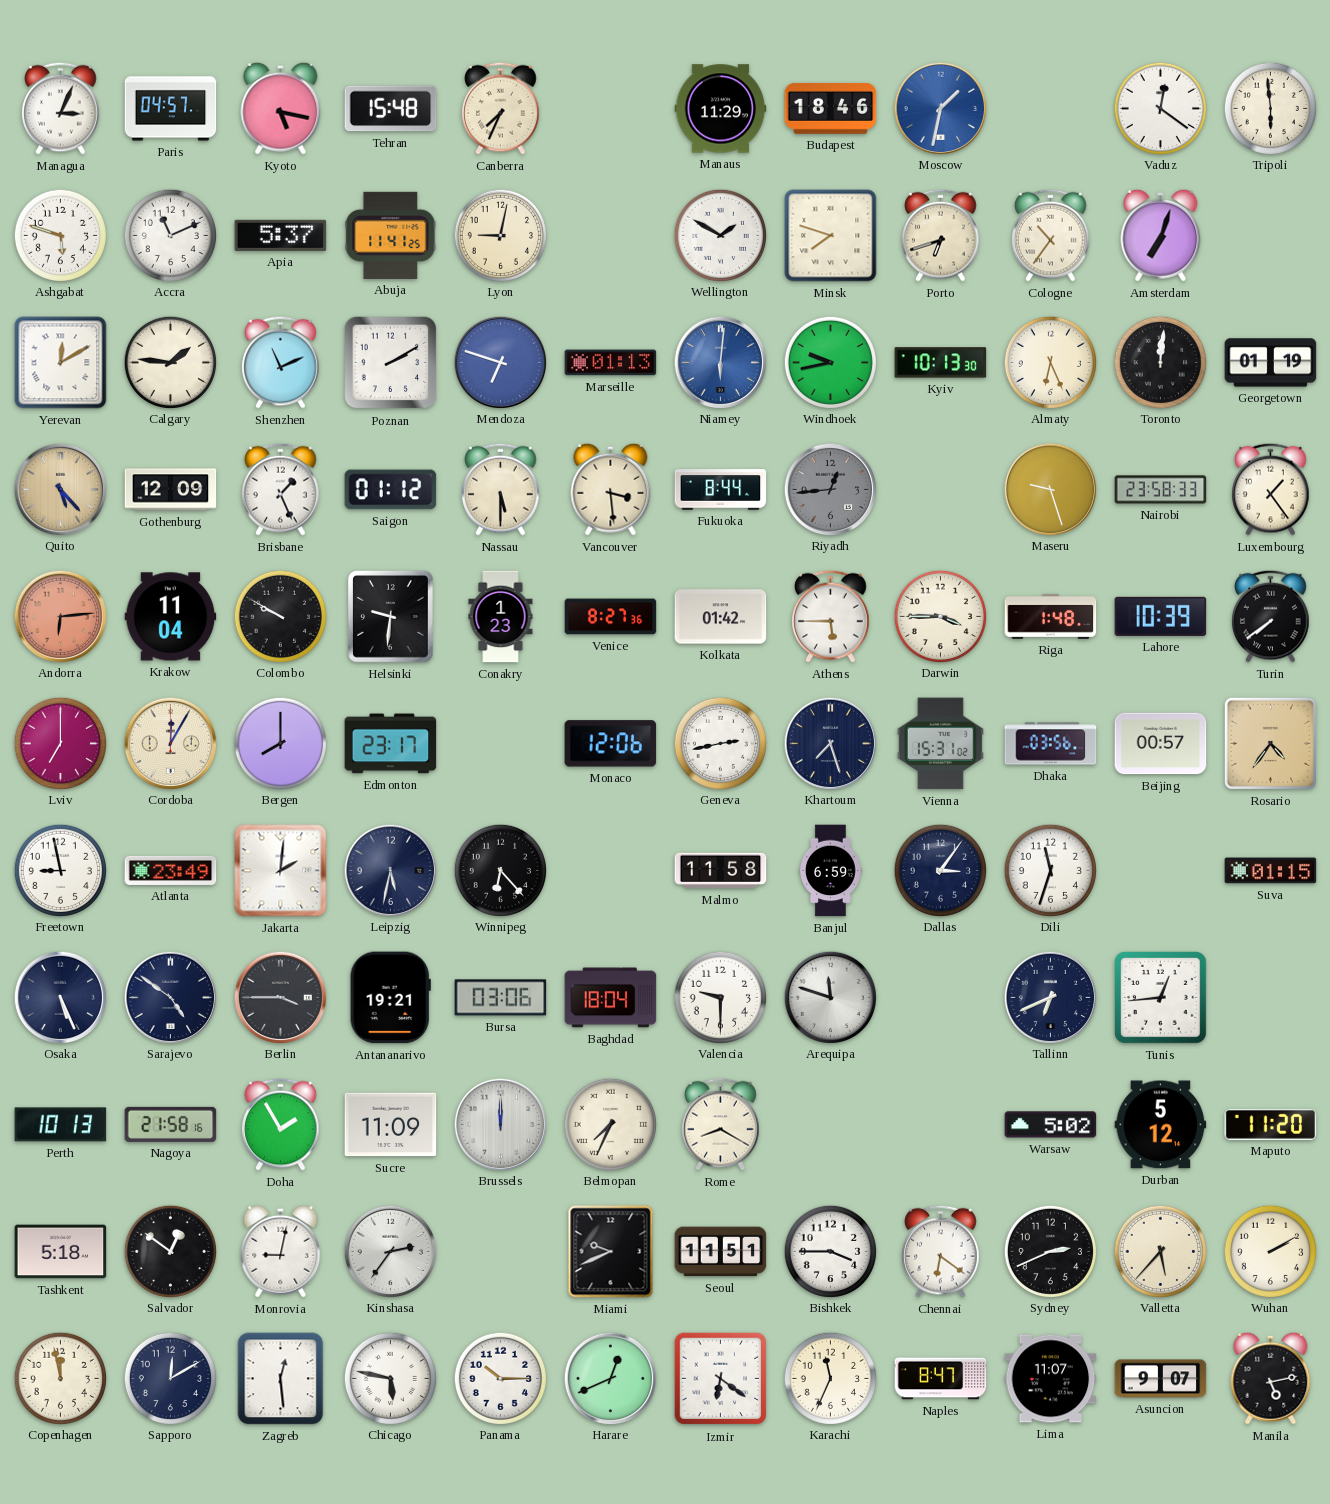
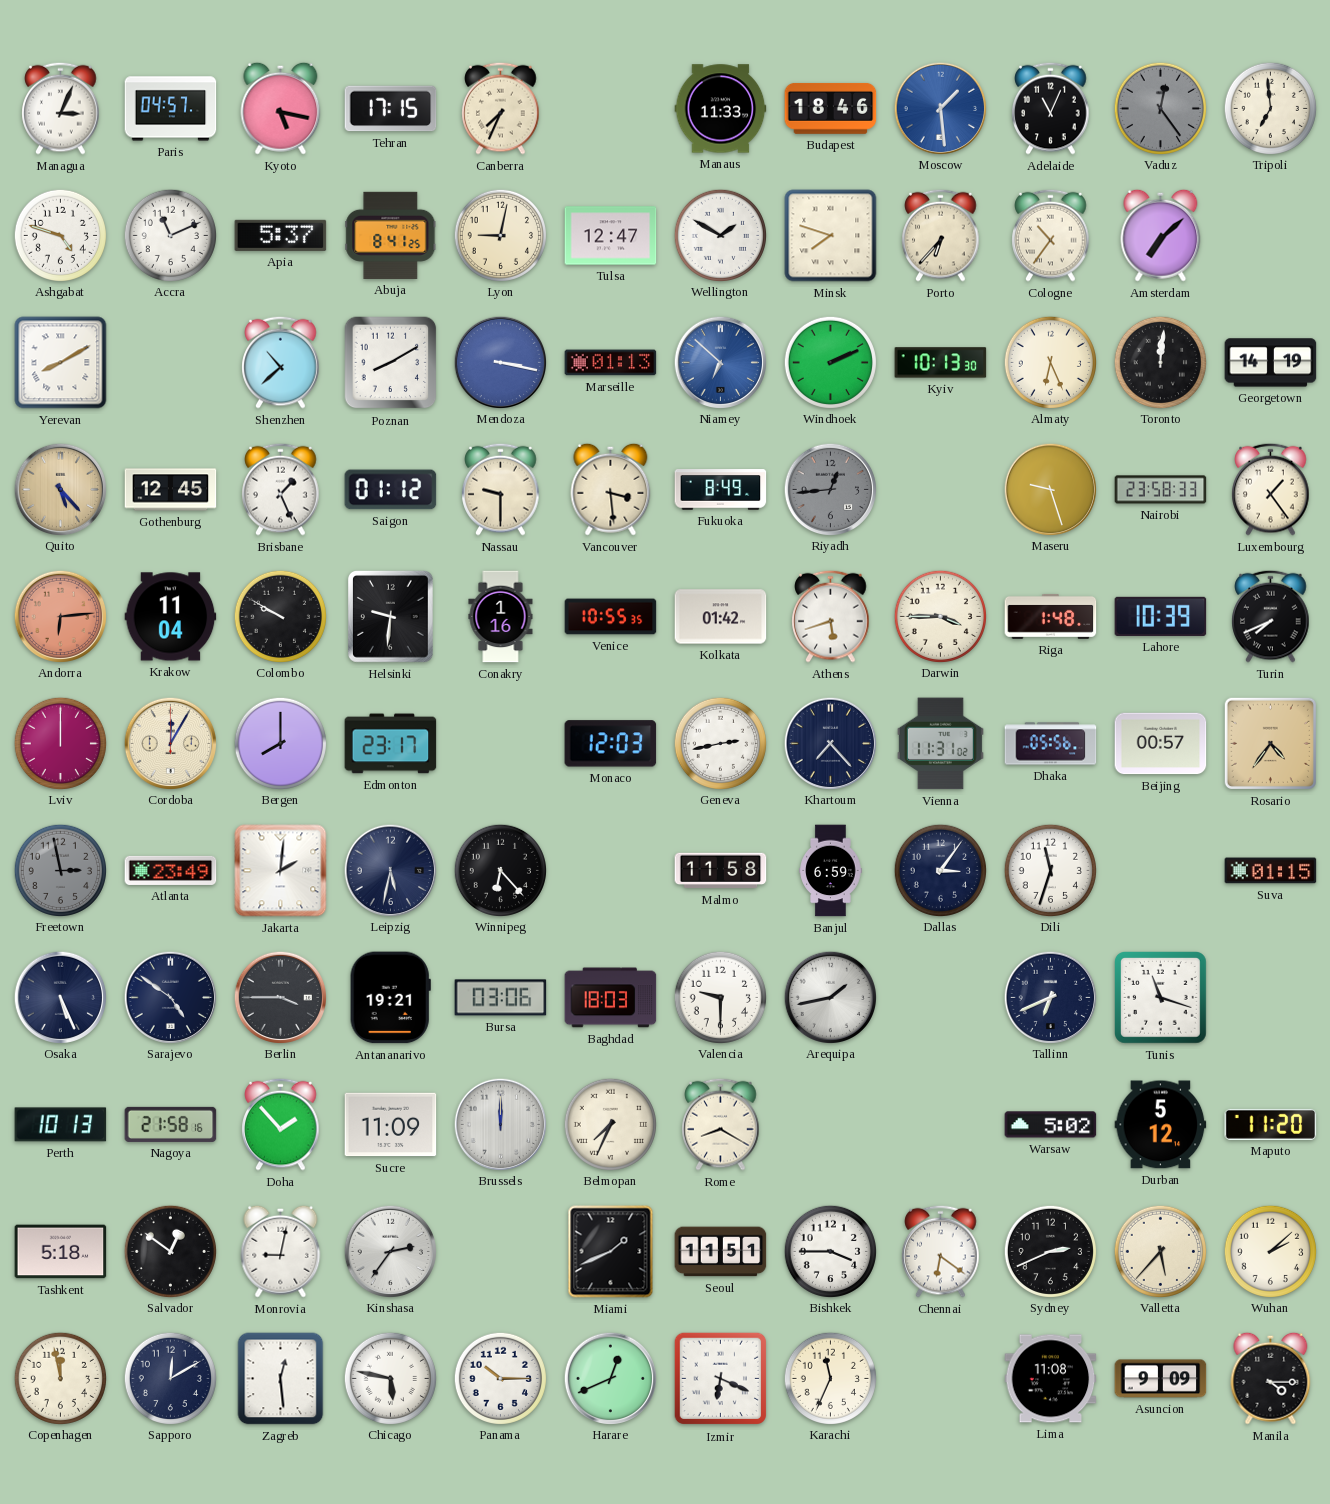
Tehran: 15:48 -> 17:15 (391, 109)
Manaus: 11:29 -> 11:33 (721, 109)
Moscow: 1:32 -> 1:29 (940, 108)
Adelaide: none -> 11:04 (1051, 108)
Vaduz: 12:21 -> 12:24 (1160, 108)
Vaduz dial: white -> grey (1160, 108)
Tripoli: 5:59 -> 6:59 (1270, 108)
Ashgabat: 5:48 -> 4:48 (60, 235)
Abuja: 11:41 -> 8:41 (391, 235)
Tulsa: none -> 12:47 (611, 236)
Porto: 6:42 -> 6:37 (941, 235)
Amsterdam: 7:03 -> 7:08 (1161, 235)
Yerevan: 12:10 -> 8:10 (61, 363)
Calgary: 1:46 -> none (170, 362)
Shenzhen: 11:11 -> 10:38 (281, 362)
Poznan: 2:10 -> 8:10 (391, 363)
Mendoza: 6:48 -> 3:17 (500, 362)
Niamey: 6:01 -> 6:52 (720, 362)
Windhoek: 9:43 -> 2:11 (830, 362)
Georgetown: 01:19 -> 14:19 (1271, 363)
Gothenburg: 12:09 -> 12:45 (171, 490)
Nassau: 5:30 -> 9:30 (501, 489)
Fukuoka: 8:44 -> 8:49 (721, 490)
Conakry: 1:23 -> 1:16 (501, 617)
Venice: 8:27 -> 10:55 (611, 617)
Athens: 5:45 -> 5:42 (831, 616)
Turin: 7:39 -> 7:41 (1271, 616)
Lviv: 7:00 -> 12:00 (60, 743)
Monaco: 12:06 -> 12:03 (611, 744)
Khartoum: 7:27 -> 7:23 (830, 743)
Vienna: 15:31 -> 11:31 (940, 744)
Dhaka: 03:56 -> 05:56 (1051, 744)
Freetown: 8:58 -> 2:58 (60, 870)
Freetown dial: white -> grey (60, 870)
Baghdad: 18:04 -> 18:03 (611, 998)
Arequipa: 11:48 -> 1:43 (830, 997)
Tunis: 12:44 -> 11:18 (1161, 998)
Doha: 1:55 -> 1:53 (281, 1124)
Miami: 9:41 -> 1:41 (611, 1252)
Wuhan: 2:10 -> 2:08 (1270, 1251)
Izmir: 6:21 -> 6:19 (721, 1379)
Naples: 8:47 -> none (941, 1379)
Lima: 11:07 -> 11:08 (1051, 1379)
Asuncion: 9:07 -> 9:09 (1161, 1379)
Manila: 5:13 -> 4:15 (1271, 1378)
